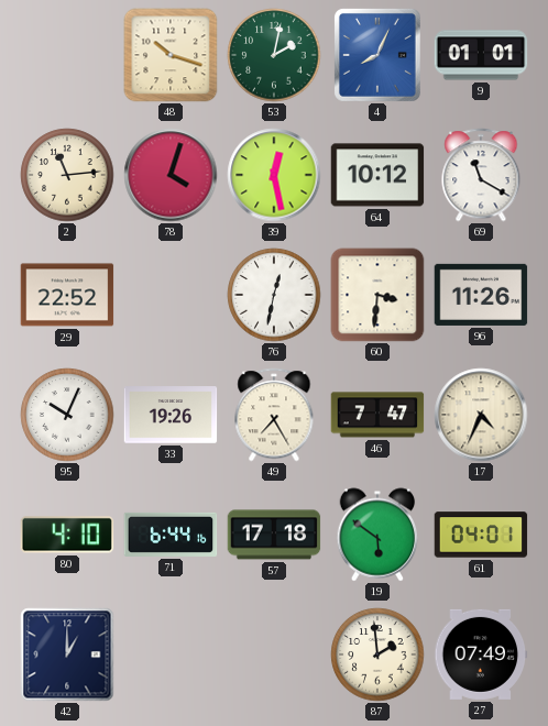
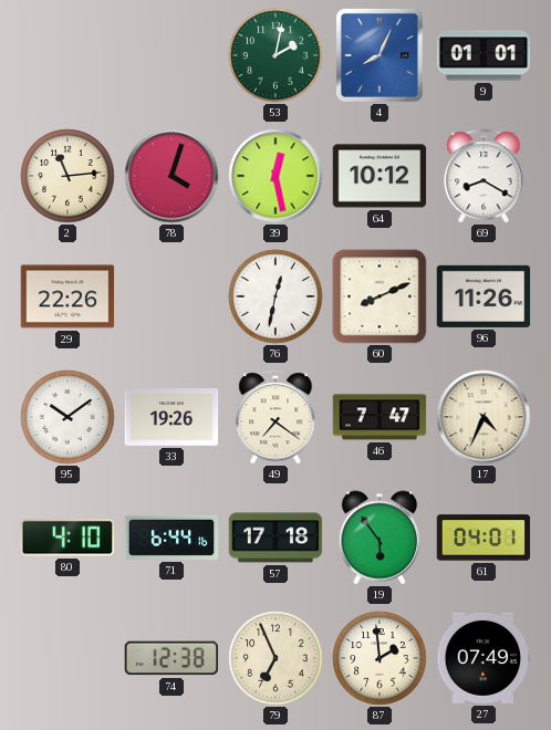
48: 10:18 -> none (171, 55)
69: 11:20 -> 8:20 (484, 176)
29: 22:52 -> 22:26 (67, 296)
60: 3:31 -> 8:11 (380, 296)
95: 10:04 -> 10:09 (67, 417)
49: 7:25 -> 7:21 (275, 417)
19: 5:51 -> 5:54 (380, 538)
42: 1:00 -> none (67, 654)
74: none -> 12:38 (171, 658)
79: none -> 6:56 (275, 658)
